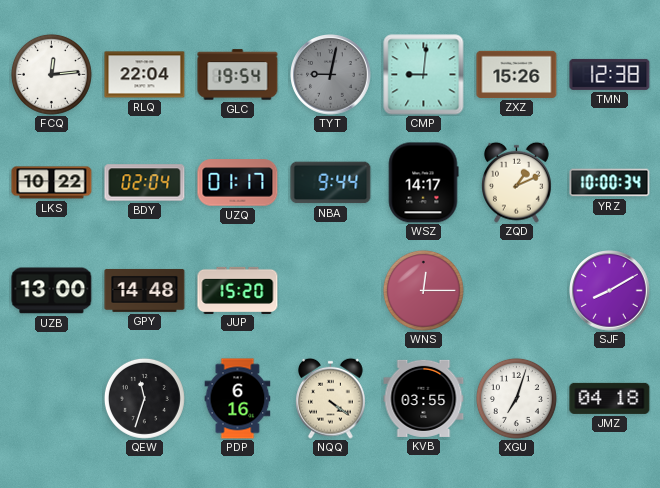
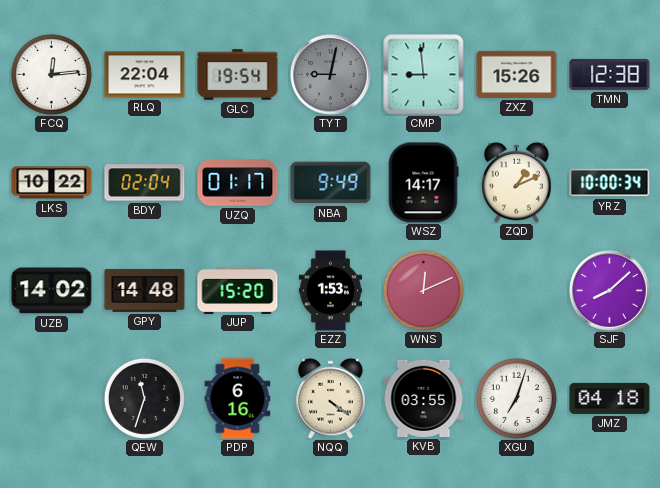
CMP: 9:01 -> 8:59 (424, 75)
NBA: 9:44 -> 9:49 (331, 183)
UZB: 13:00 -> 14:02 (52, 291)
EZZ: none -> 1:53 (330, 291)
WNS: 12:15 -> 12:11 (423, 290)
SJF: 8:10 -> 8:08 (610, 291)
